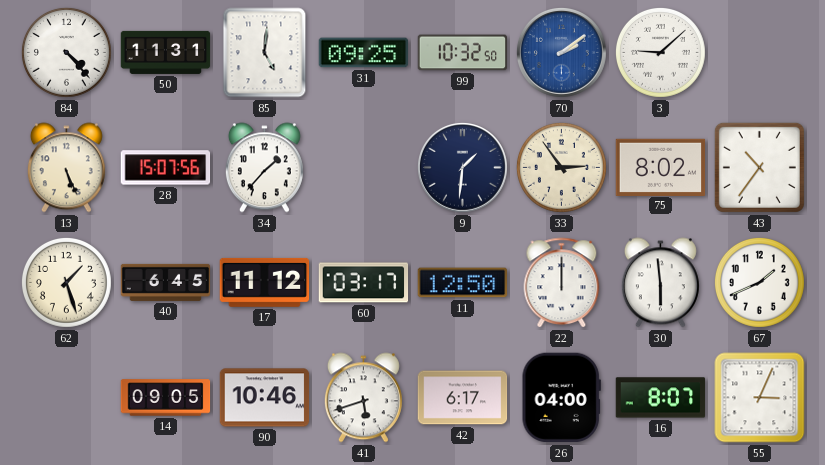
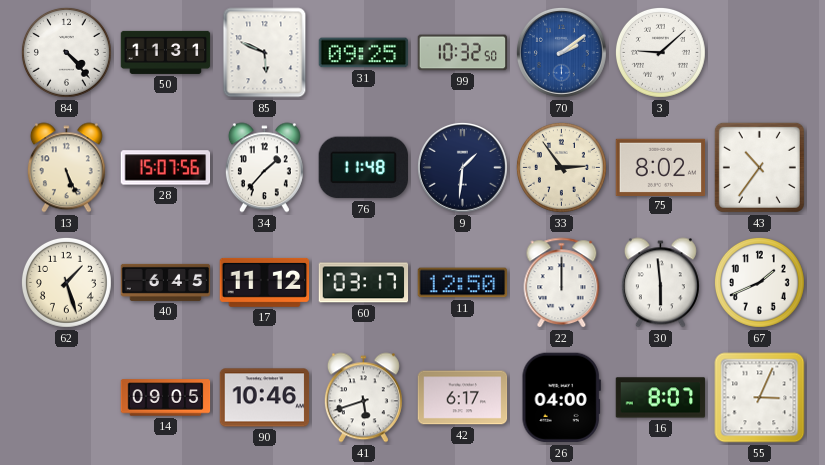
85: 5:01 -> 5:49 (265, 53)
76: none -> 11:48 (363, 168)
